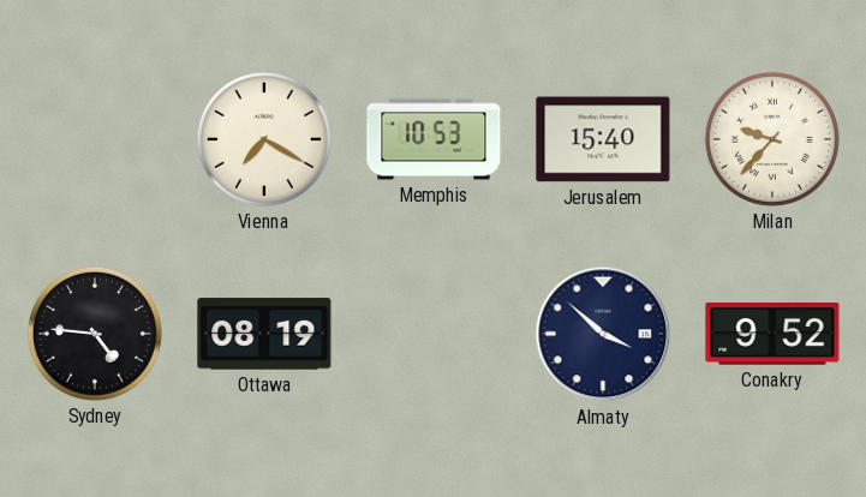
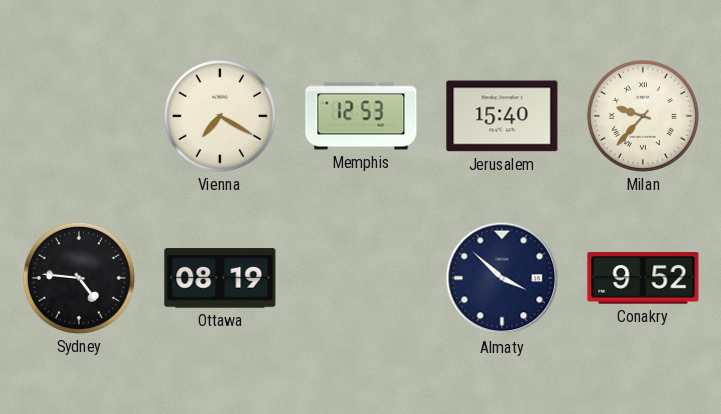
Memphis: 10:53 -> 12:53 (361, 116)
